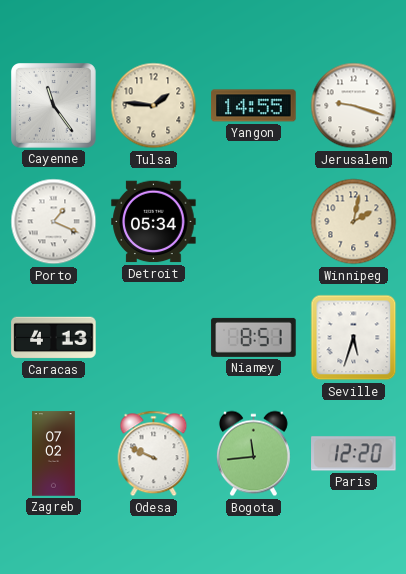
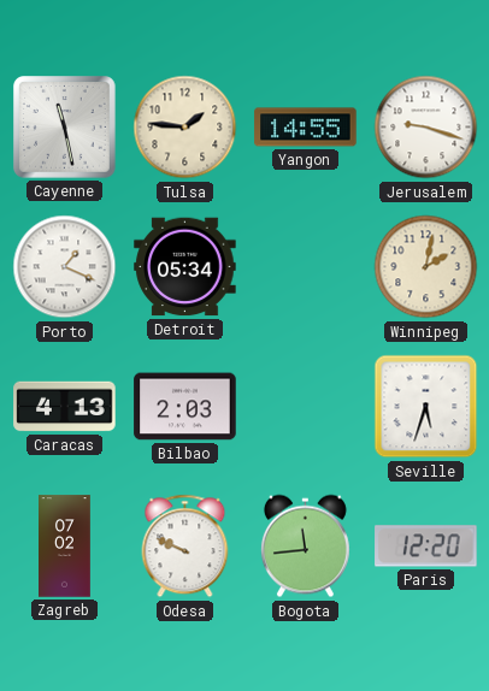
Cayenne: 11:24 -> 11:28 (65, 128)
Bilbao: none -> 2:03 (185, 407)
Niamey: 8:51 -> none (254, 337)
